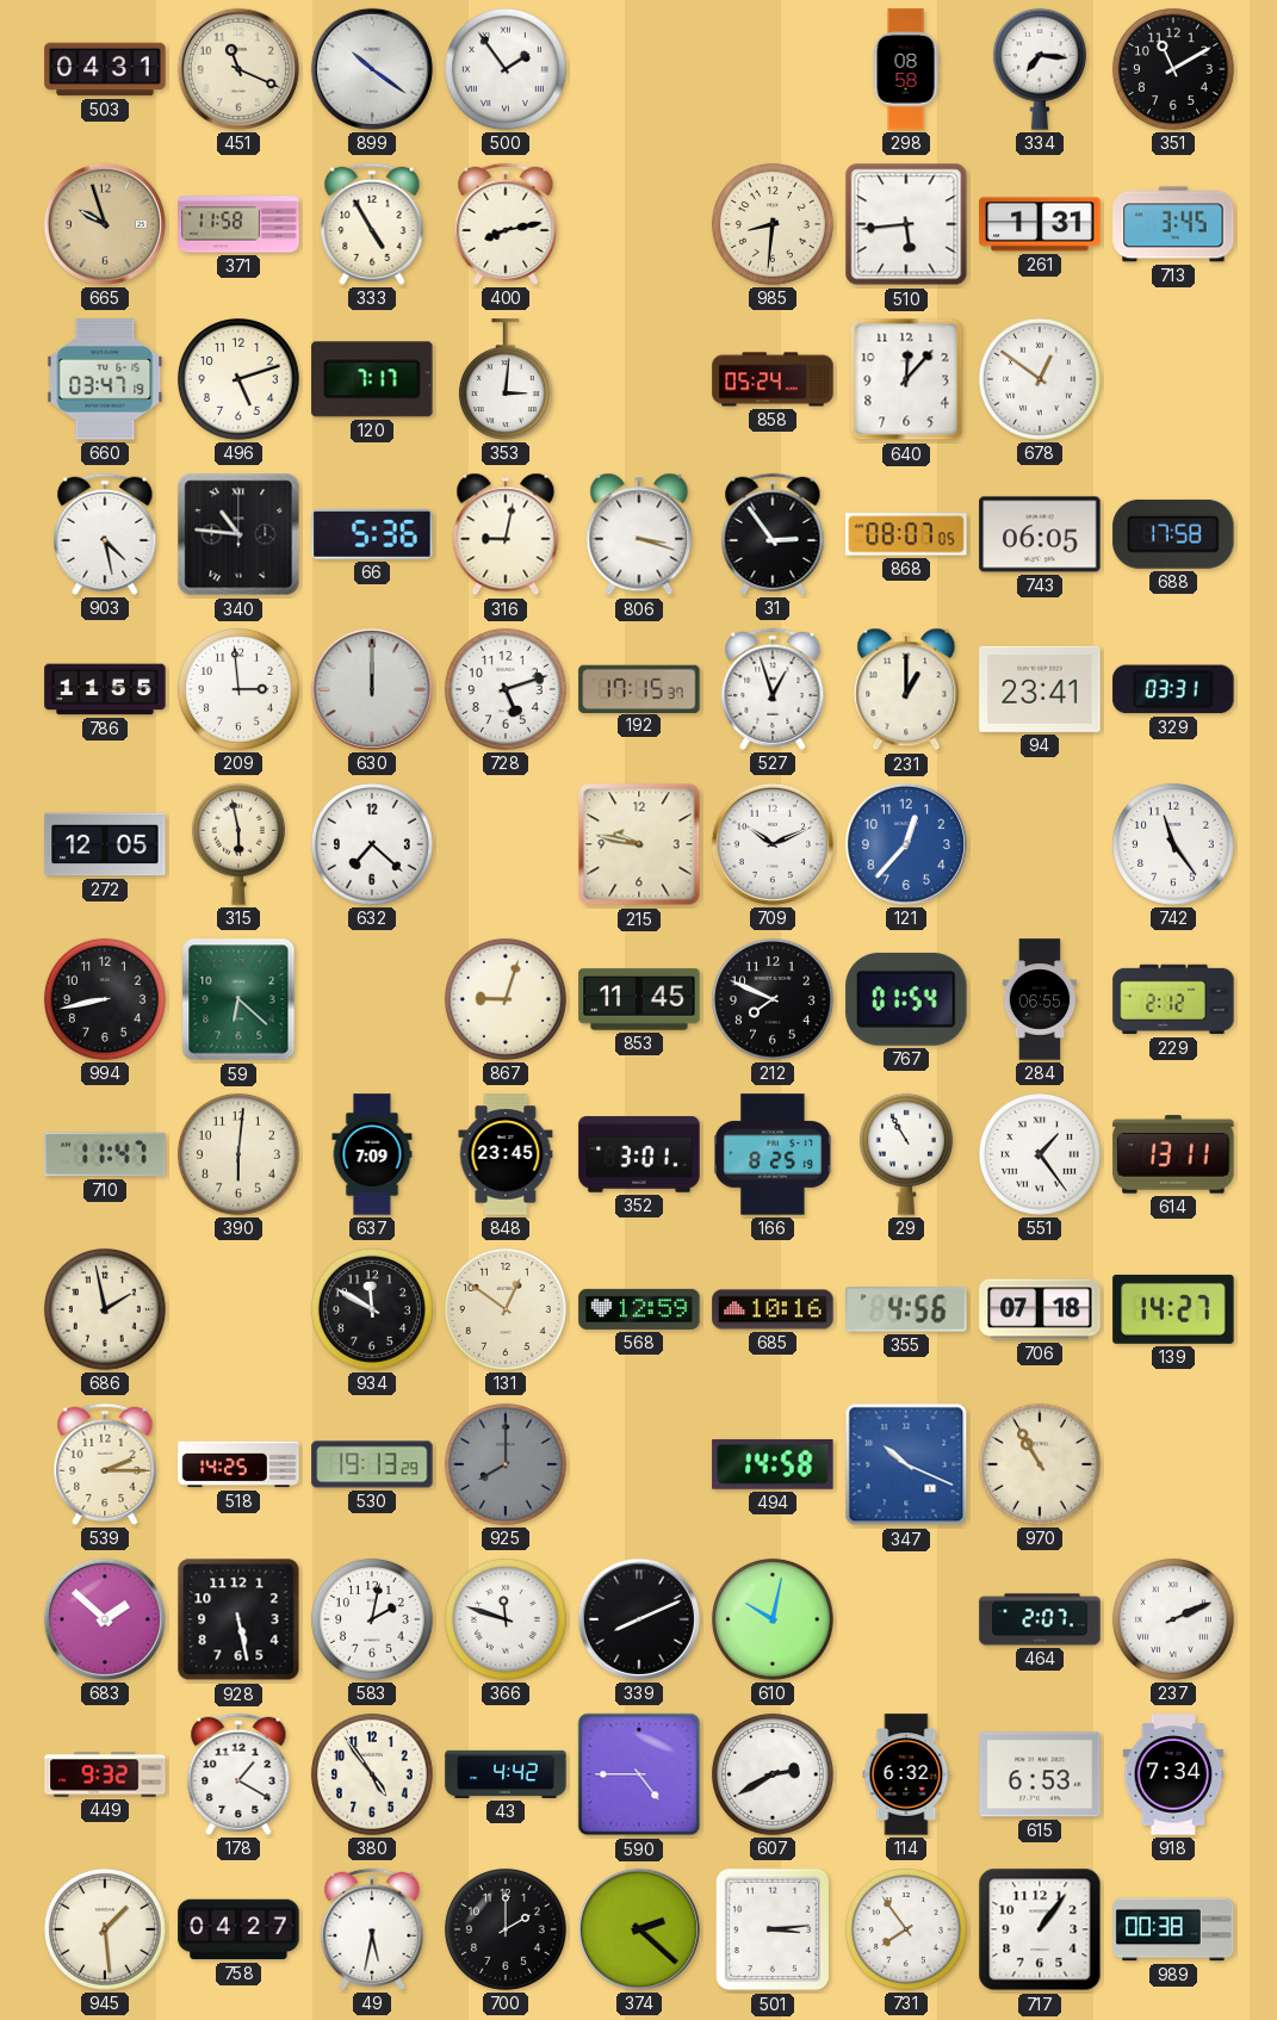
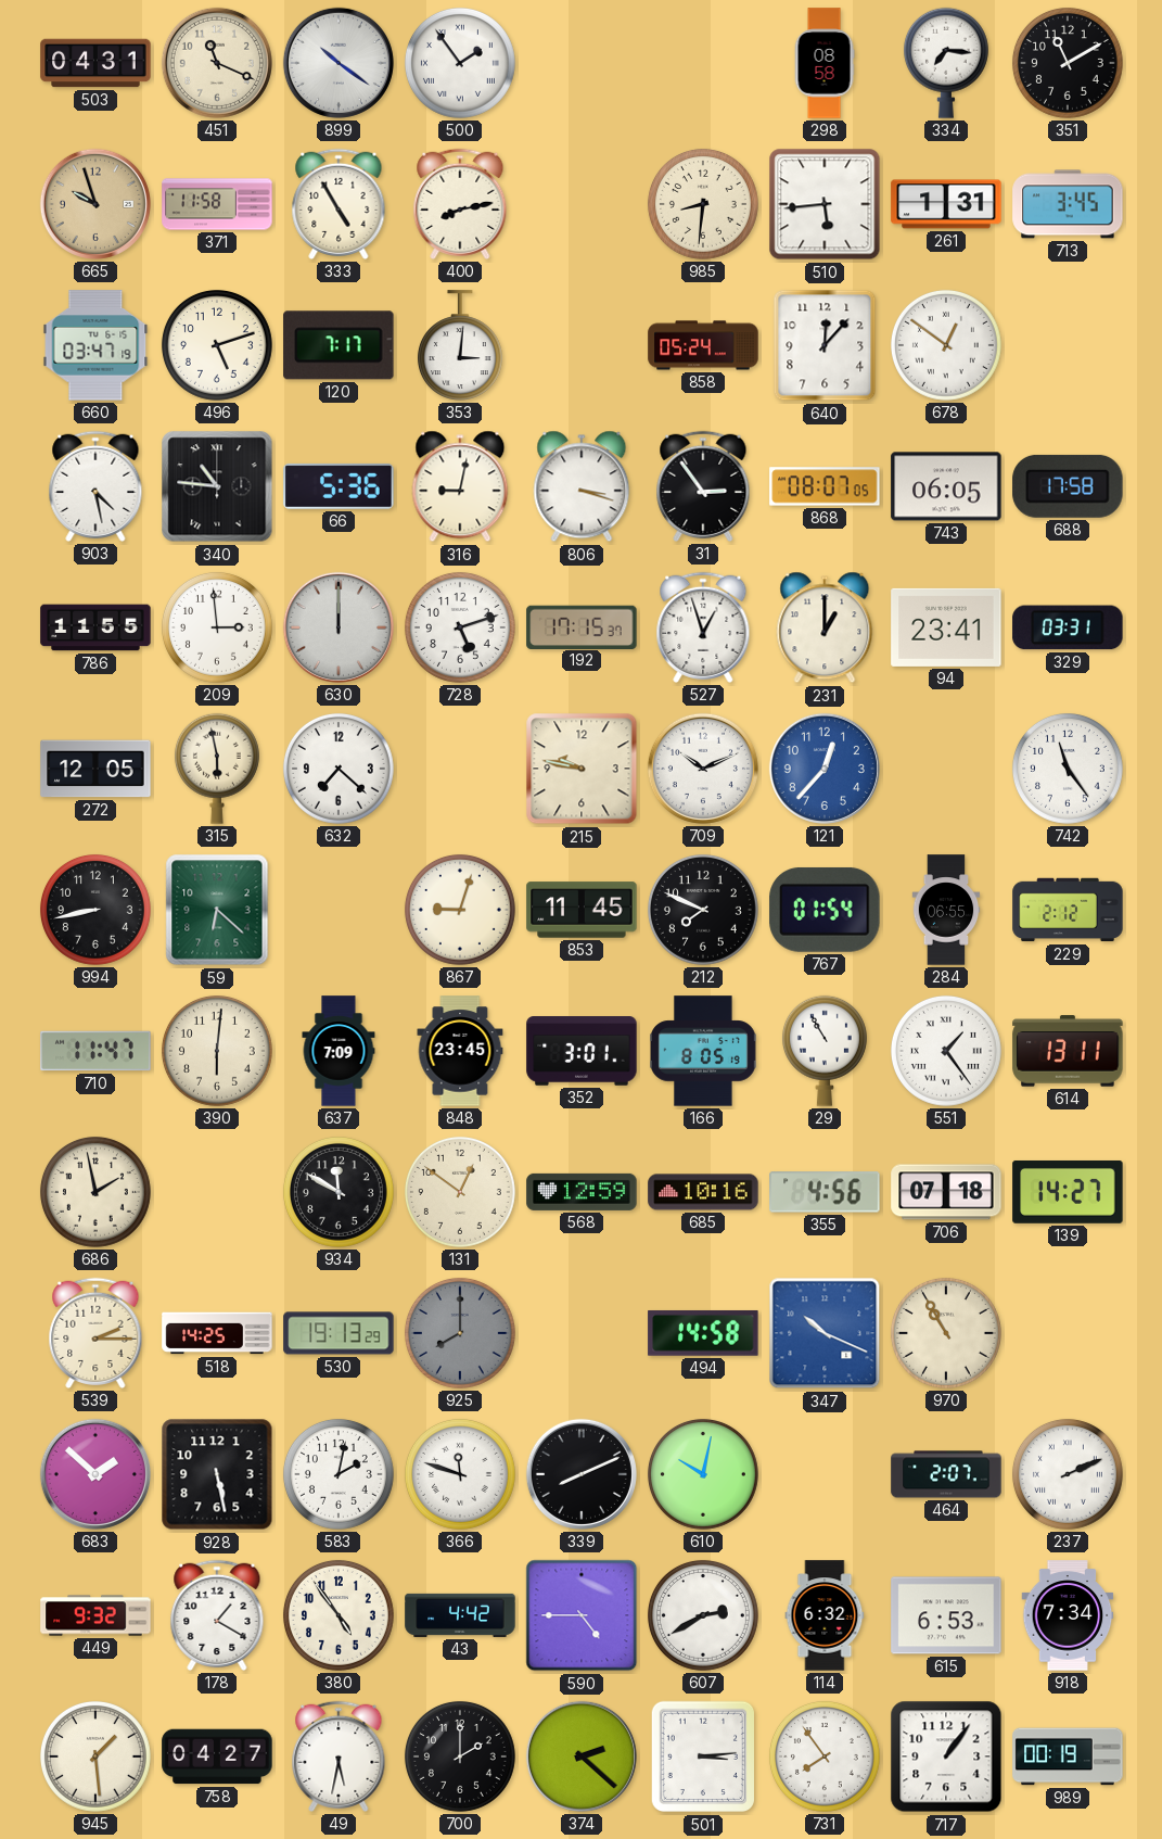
166: 8:25 -> 8:05 (704, 1051)
989: 00:38 -> 00:19 (1068, 1756)
